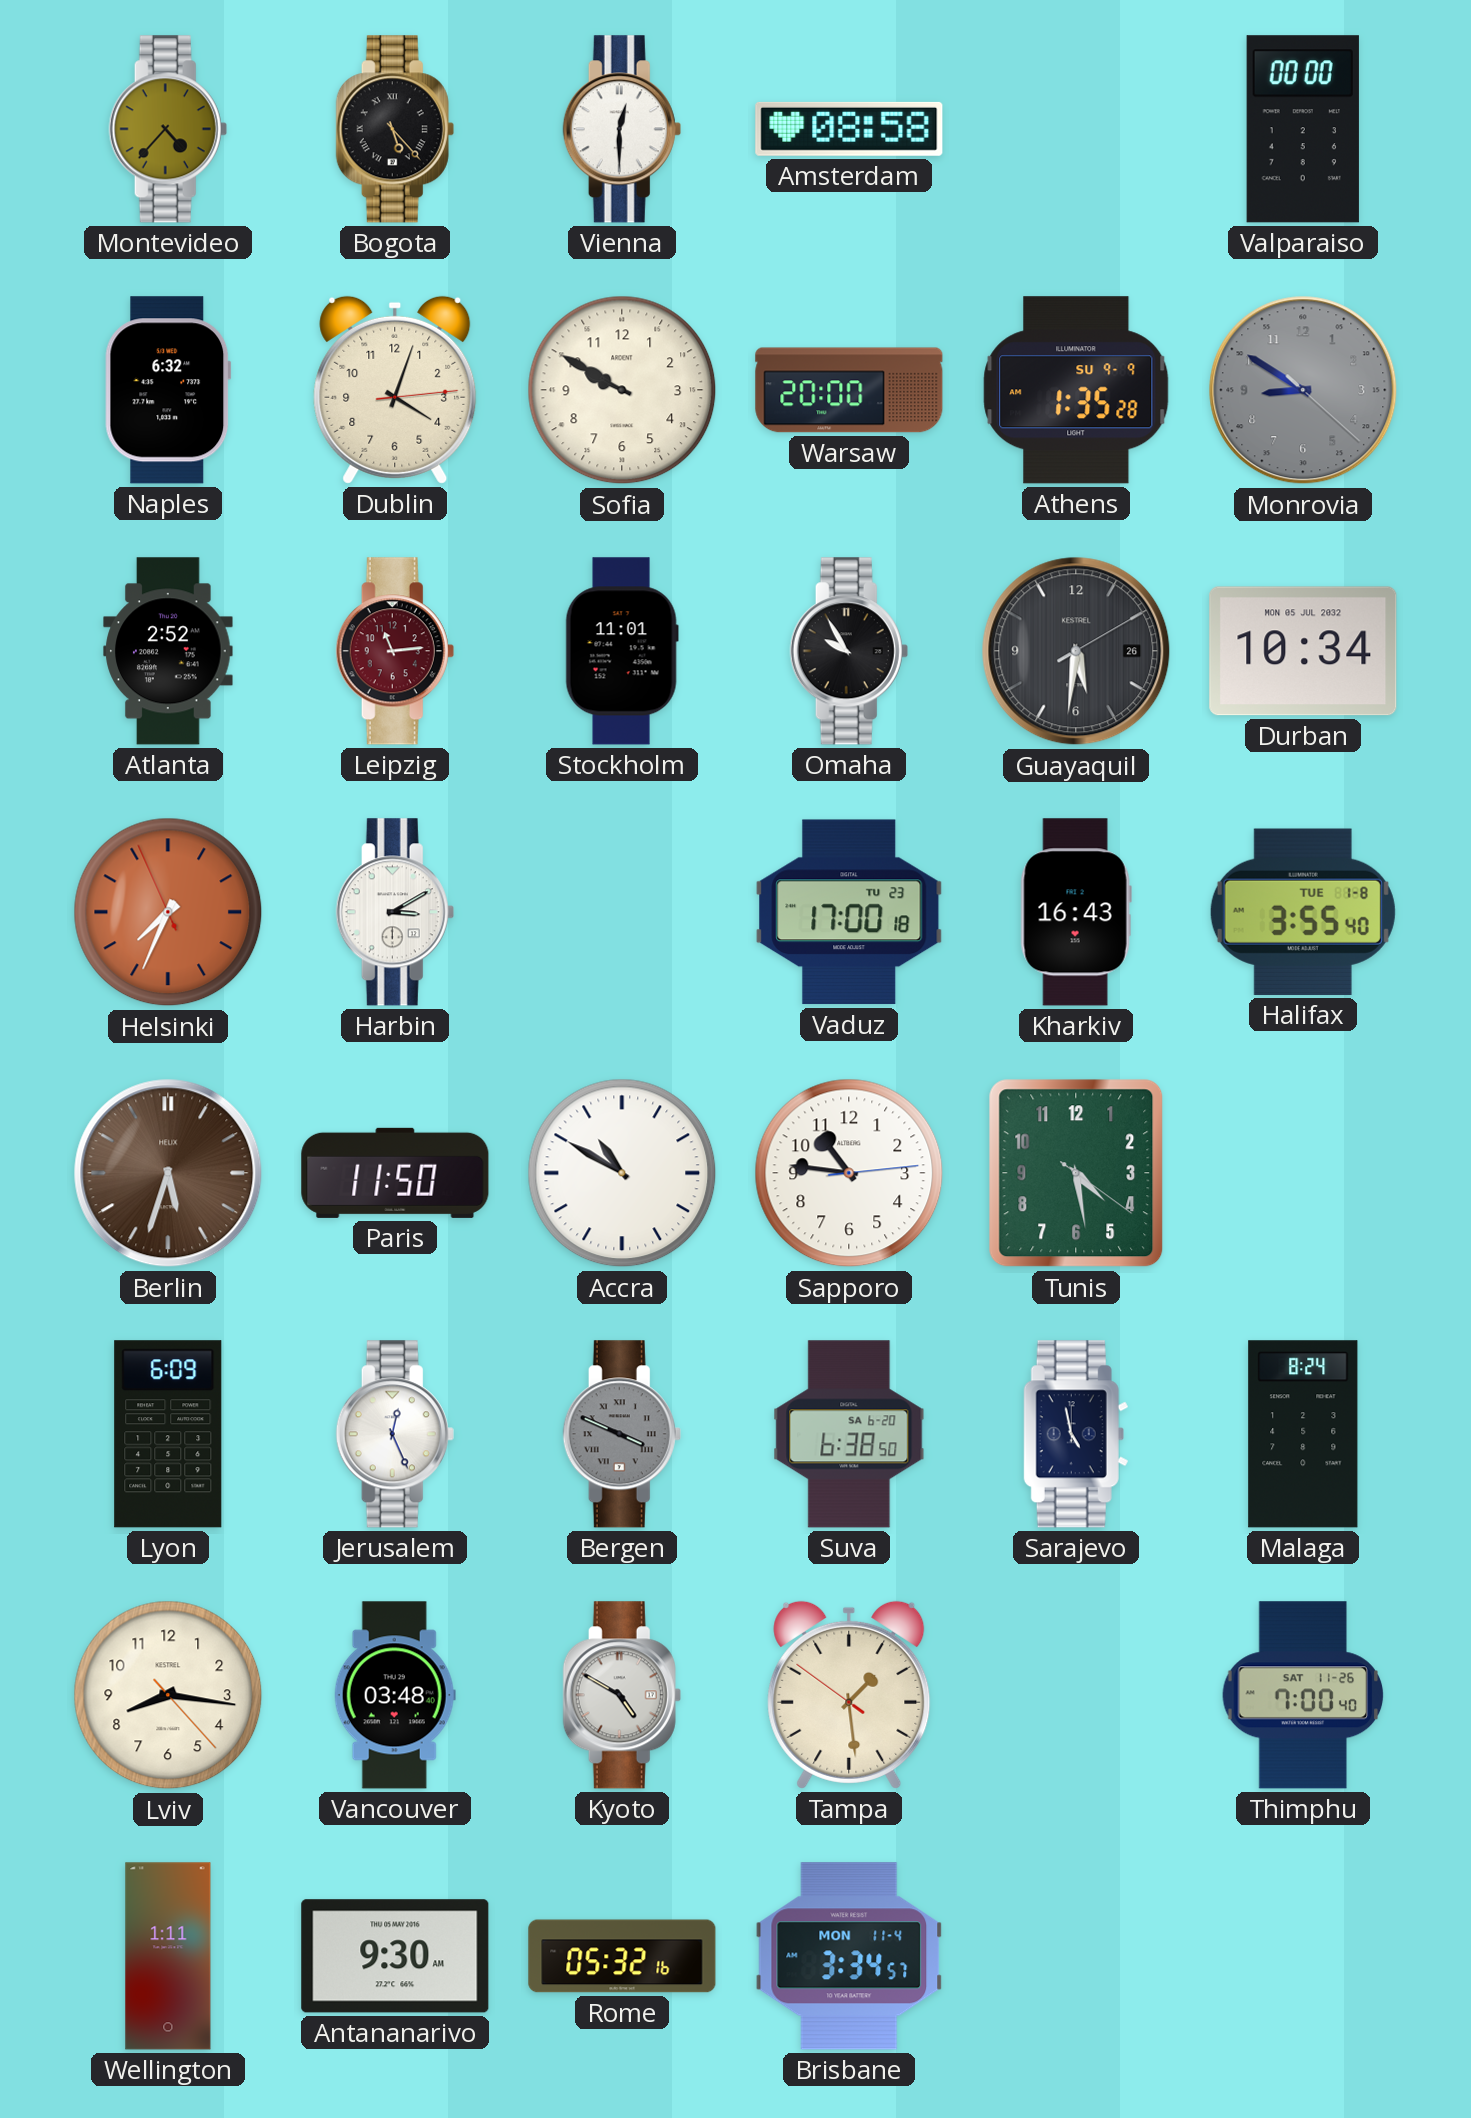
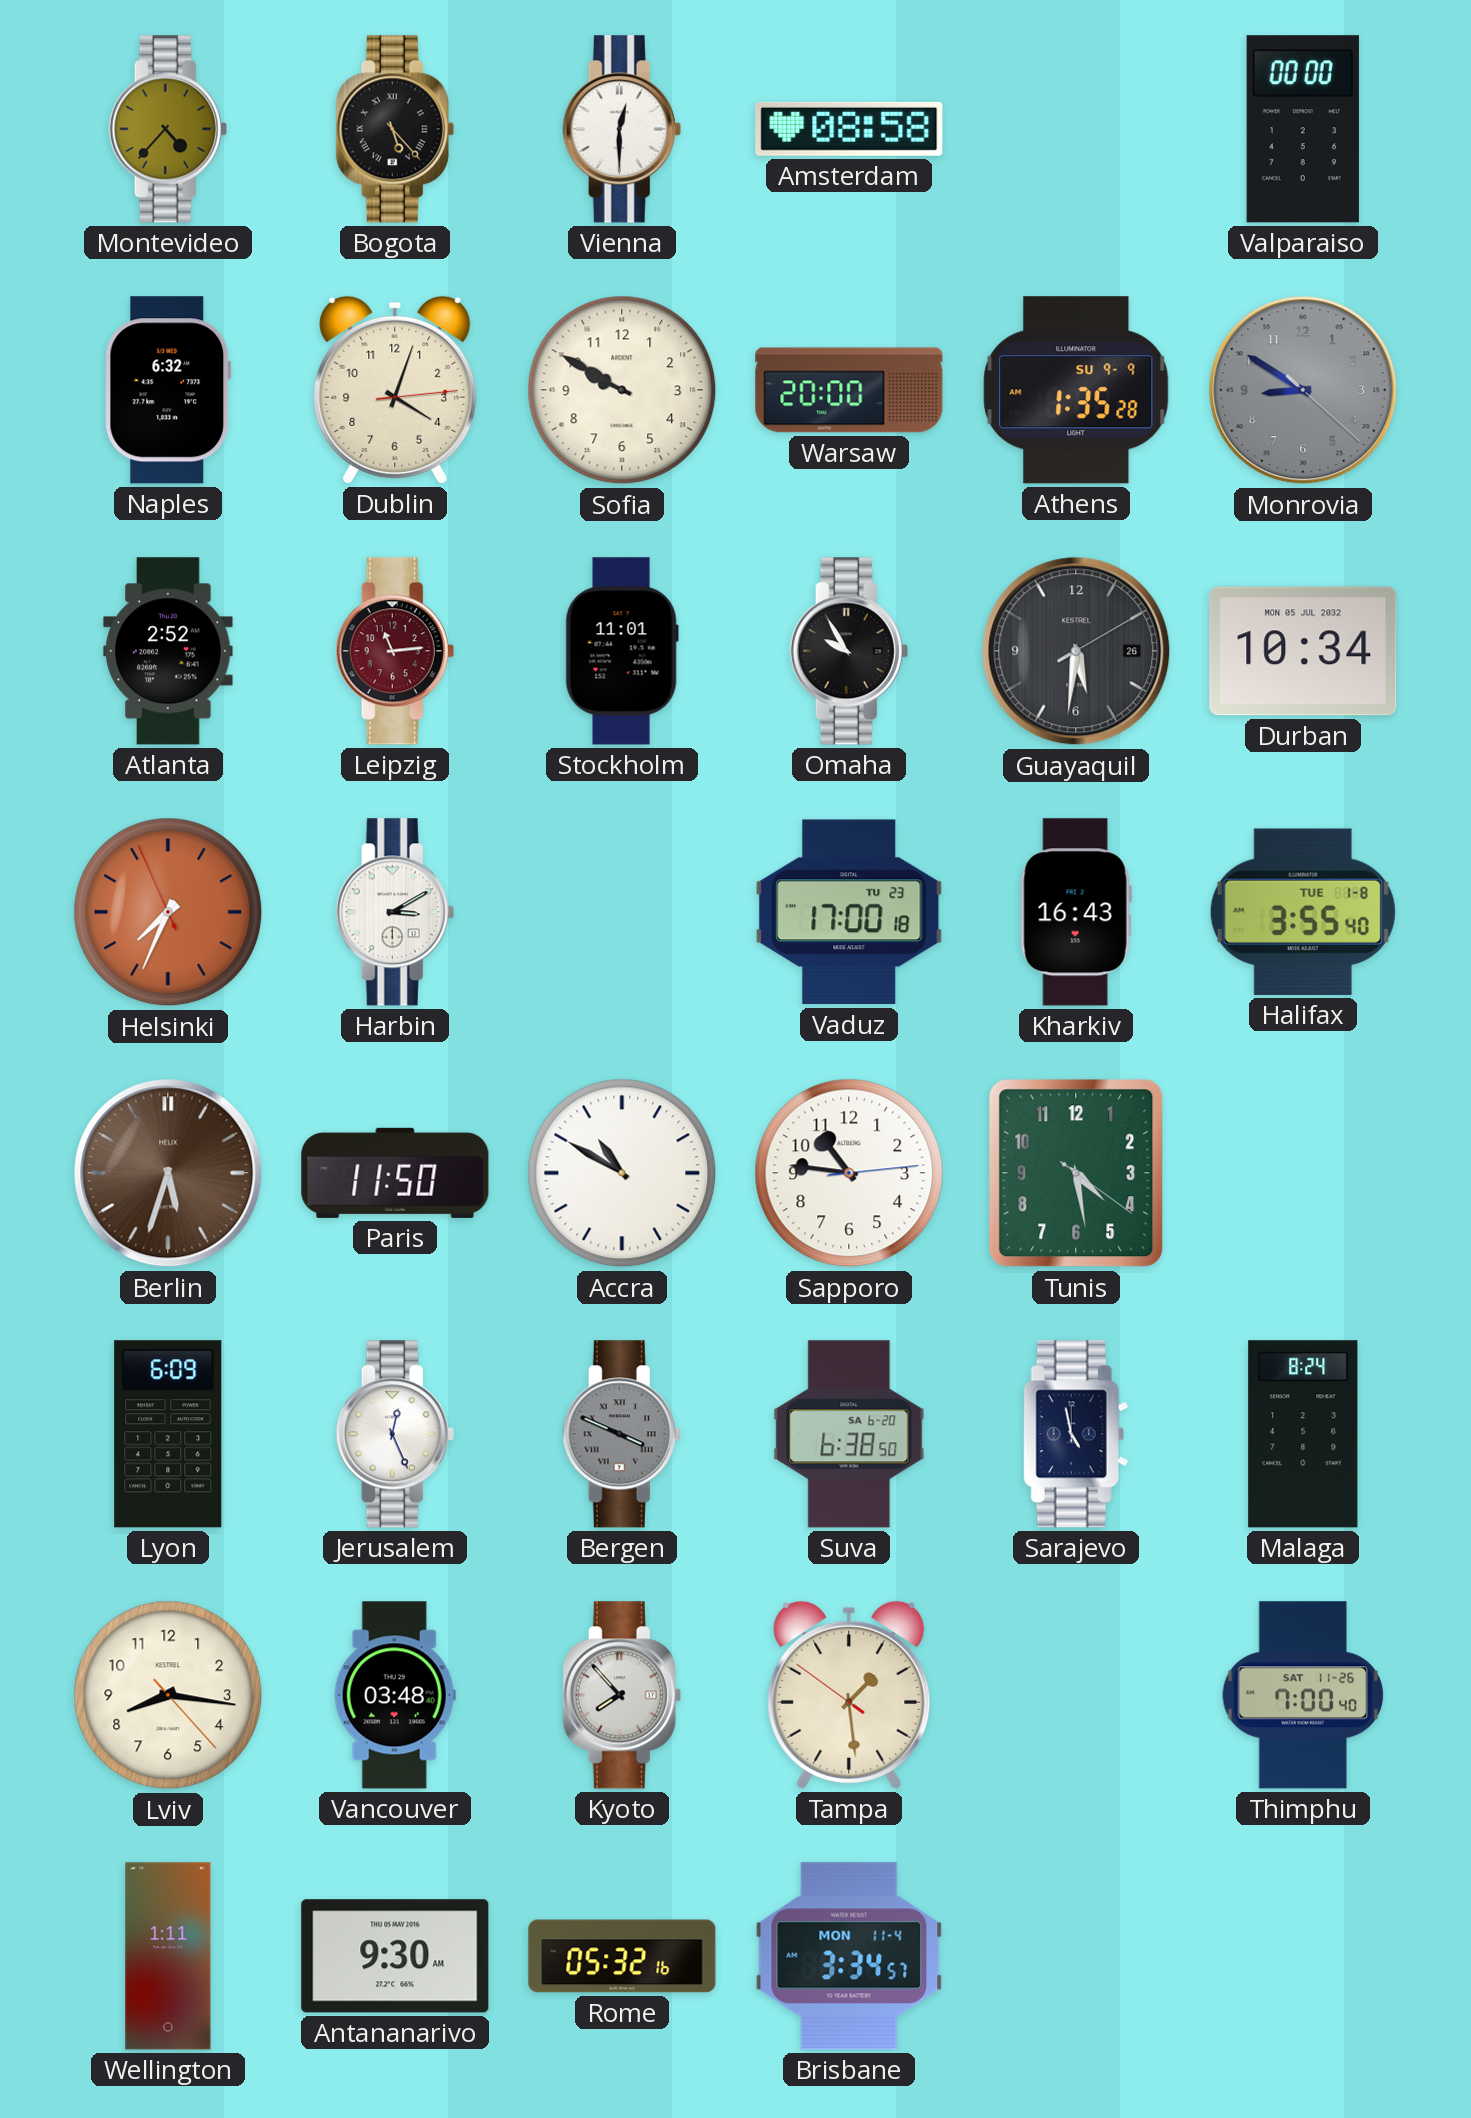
Kyoto: 4:50 -> 7:53 (622, 1695)
